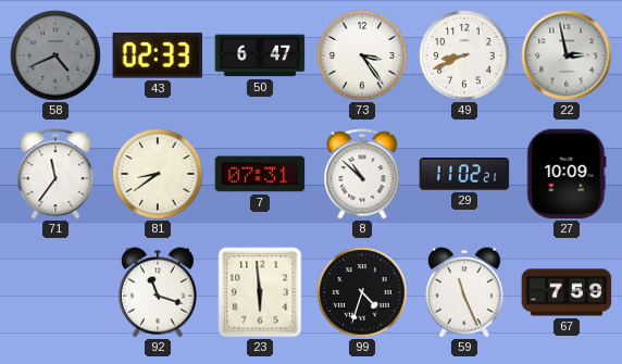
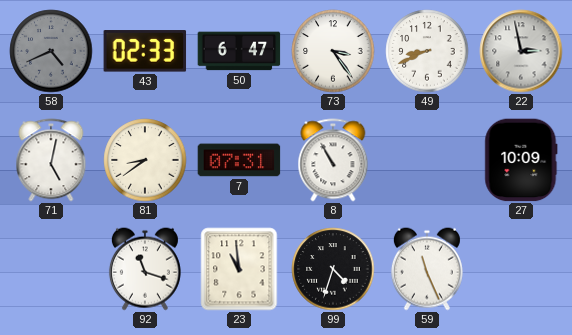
71: 11:36 -> 5:02 (51, 160)
8: 10:52 -> 10:55 (333, 160)
29: 11:02 -> none (464, 175)
23: 5:59 -> 10:59 (239, 269)
67: 7:59 -> none (567, 292)
